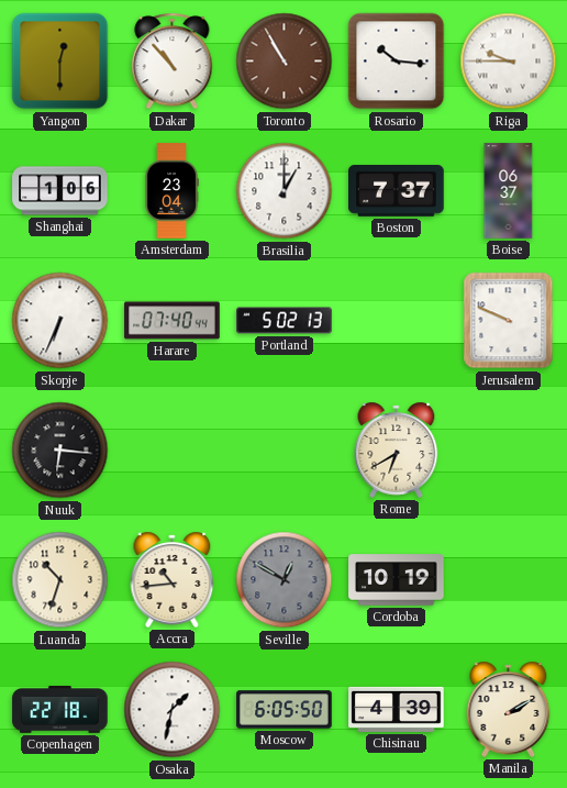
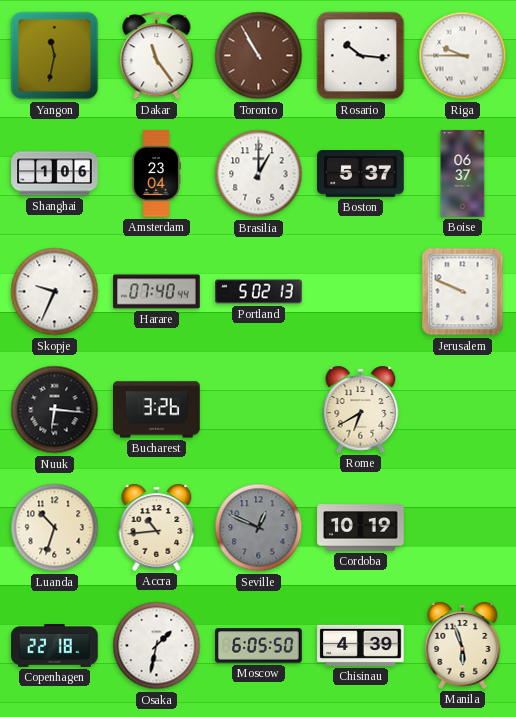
Yangon: 12:30 -> 11:32 (55, 56)
Dakar: 10:53 -> 11:24 (157, 56)
Boston: 7:37 -> 5:37 (361, 174)
Skopje: 6:34 -> 9:34 (55, 292)
Bucharest: none -> 3:26 (157, 410)
Seville: 12:50 -> 12:49 (259, 528)
Manila: 2:10 -> 5:57 (463, 645)
